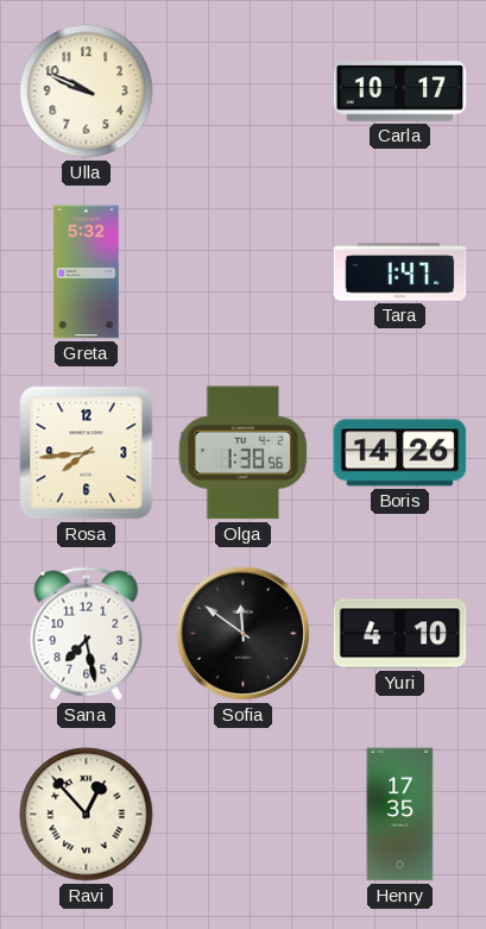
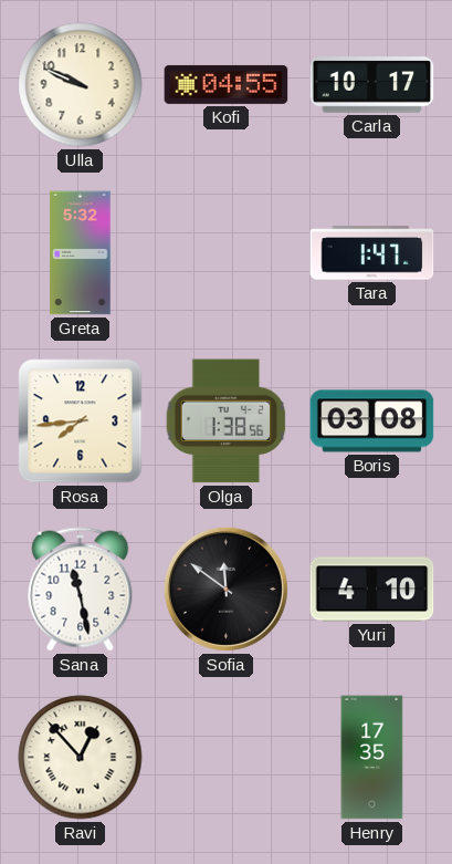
Kofi: none -> 04:55 (227, 84)
Boris: 14:26 -> 03:08 (372, 421)
Sana: 7:28 -> 11:28 (81, 590)
